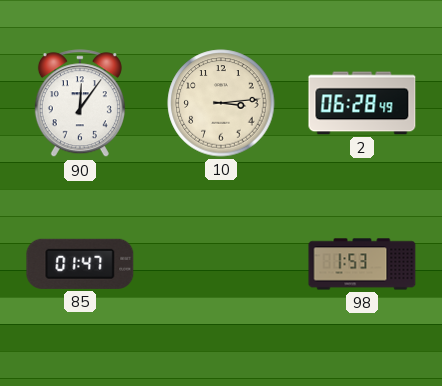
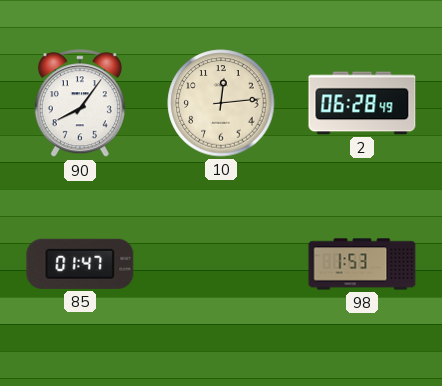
90: 12:06 -> 8:06 (80, 104)
10: 3:14 -> 12:14 (221, 103)
